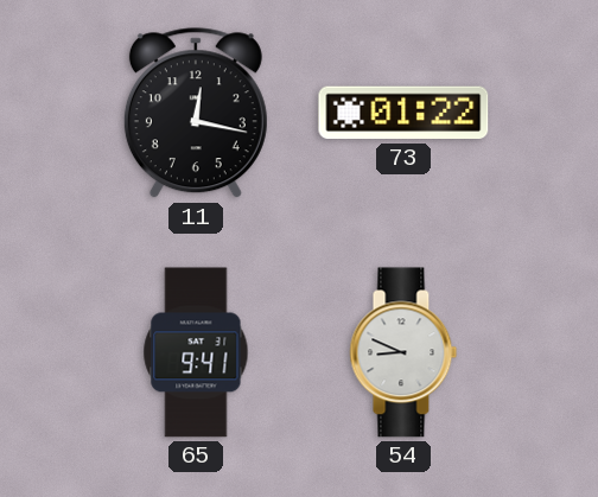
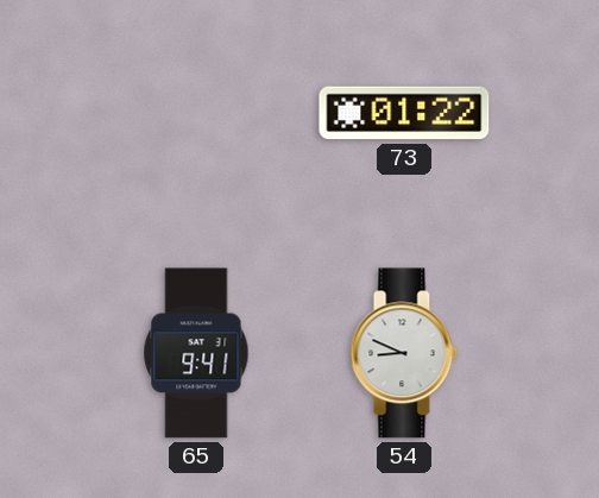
11: 12:17 -> none (196, 114)
